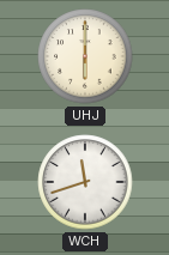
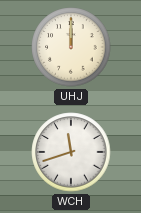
UHJ: 6:00 -> 12:00 (71, 47)
